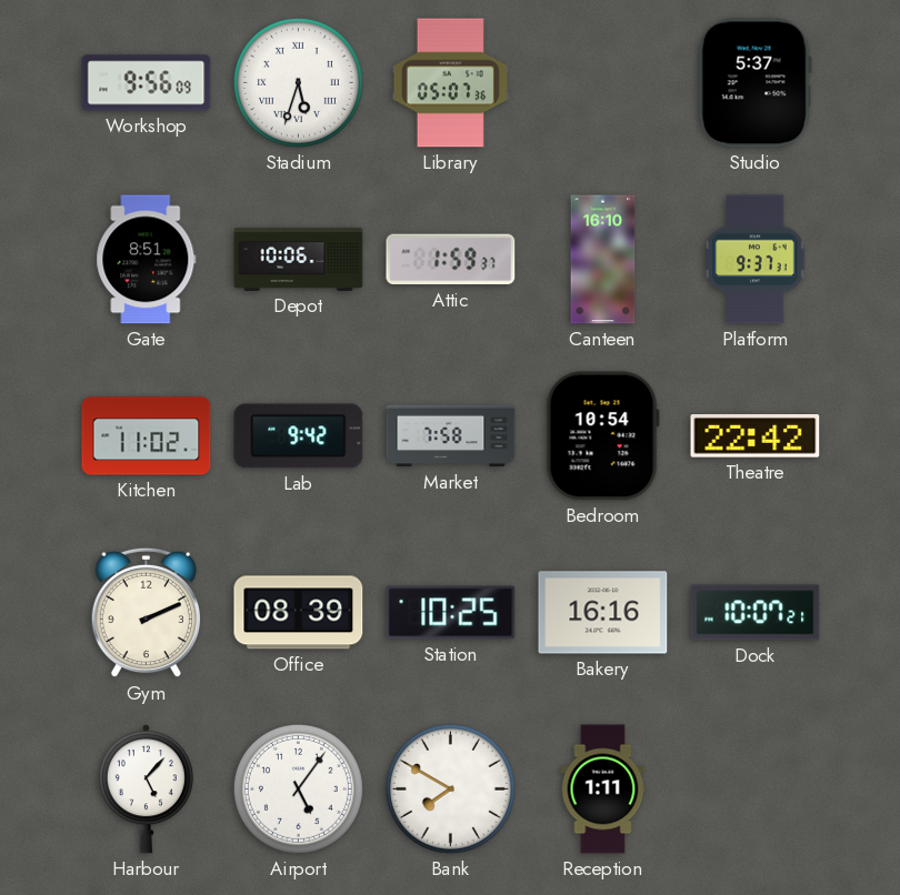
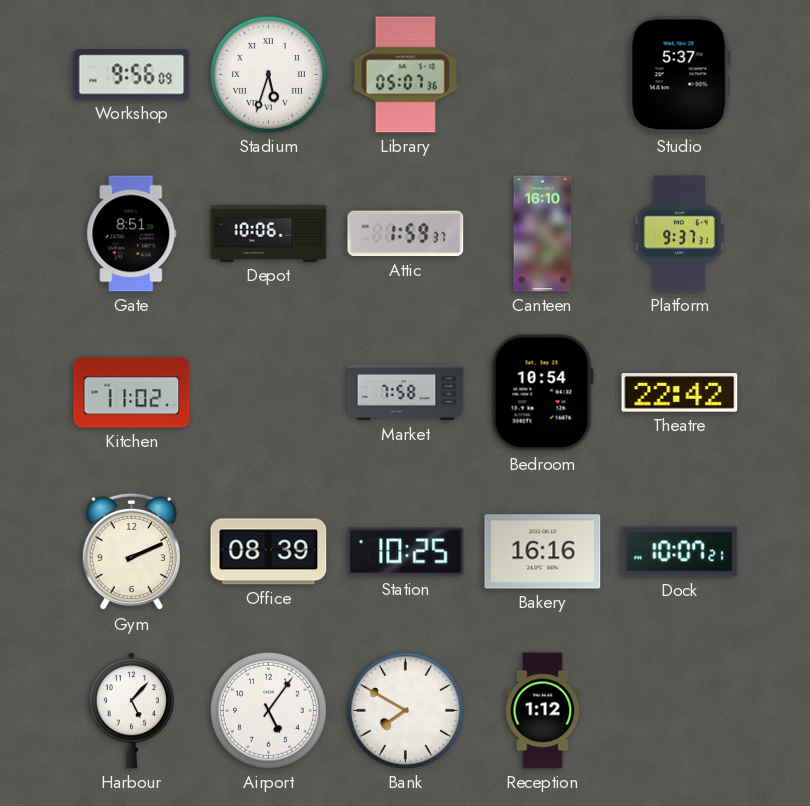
Lab: 9:42 -> none (299, 436)
Reception: 1:11 -> 1:12 (543, 711)
